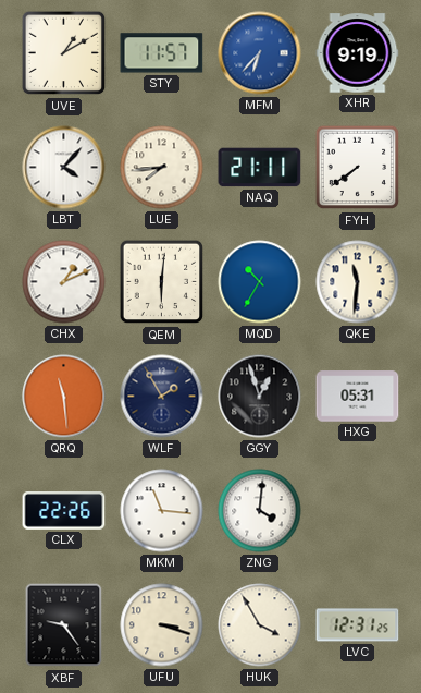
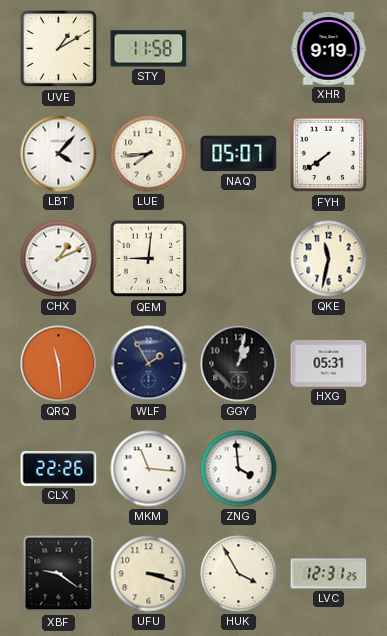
STY: 11:57 -> 11:58 (149, 49)
MFM: 6:37 -> none (260, 53)
NAQ: 21:11 -> 05:07 (239, 154)
QEM: 6:01 -> 9:01 (149, 259)
MQD: 10:35 -> none (260, 282)
QKE: 11:31 -> 11:32 (329, 259)
GGY: 12:57 -> 1:02 (239, 364)
ZNG: 4:01 -> 3:59 (239, 469)
XBF: 9:24 -> 9:21 (59, 574)
